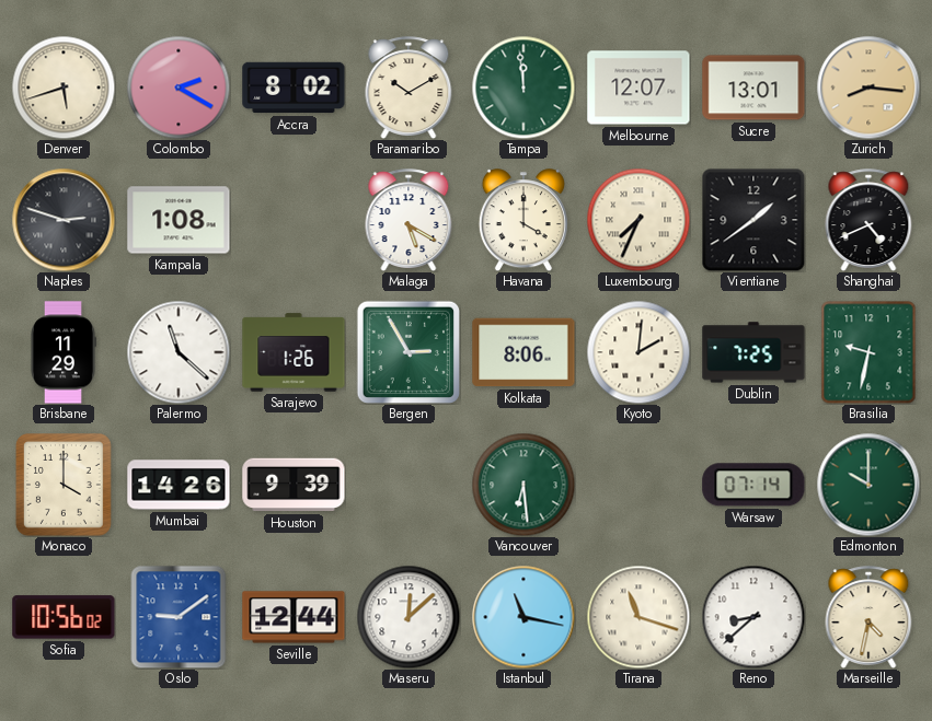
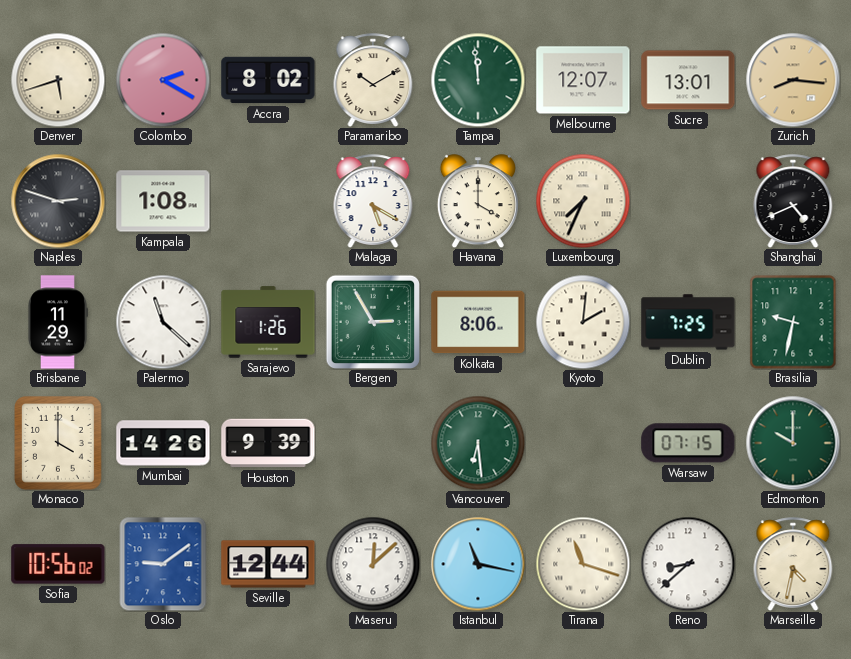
Vientiane: 1:39 -> none (753, 220)
Warsaw: 07:14 -> 07:15 (688, 443)
